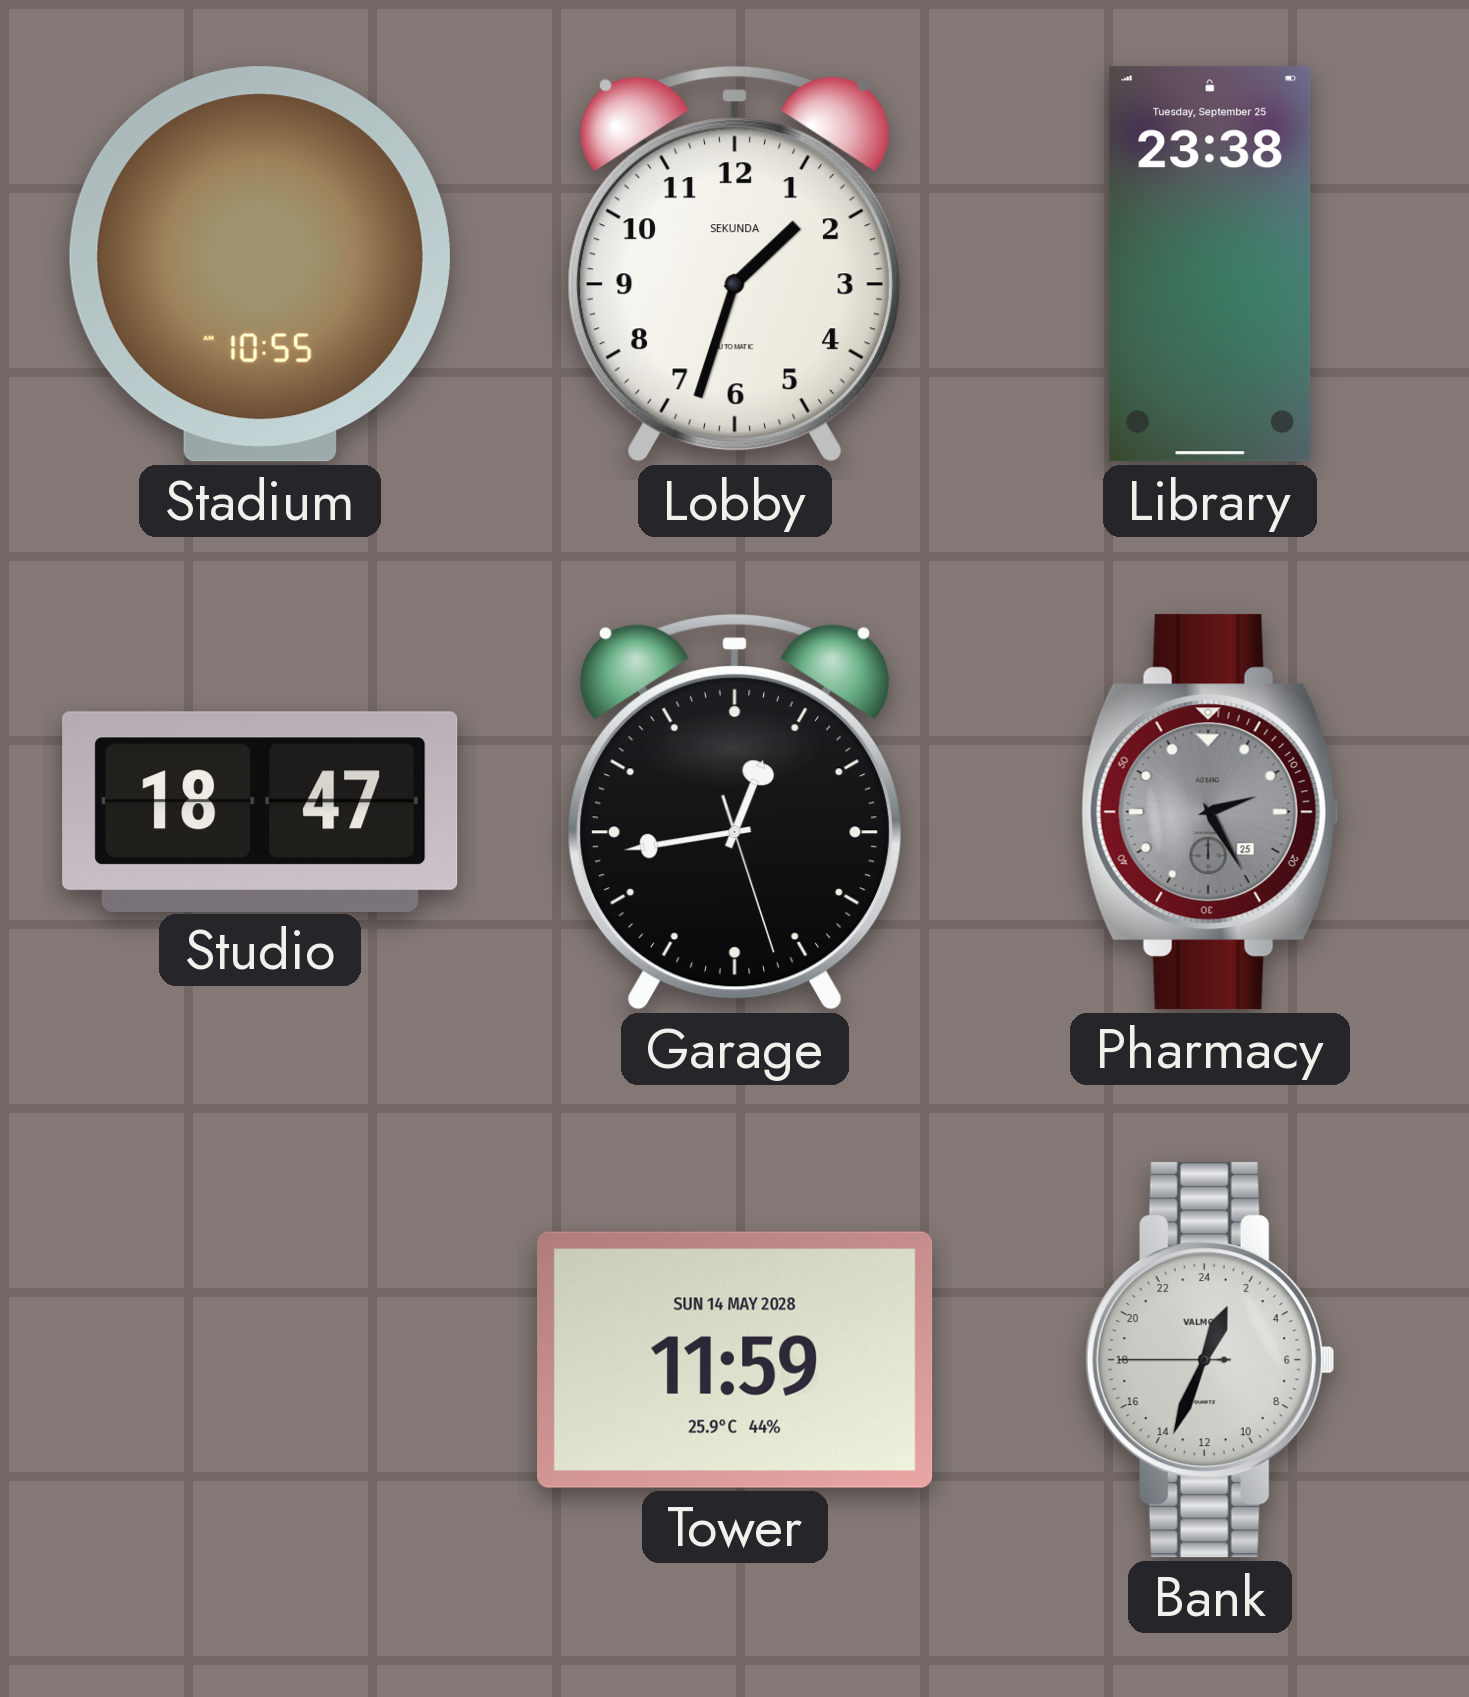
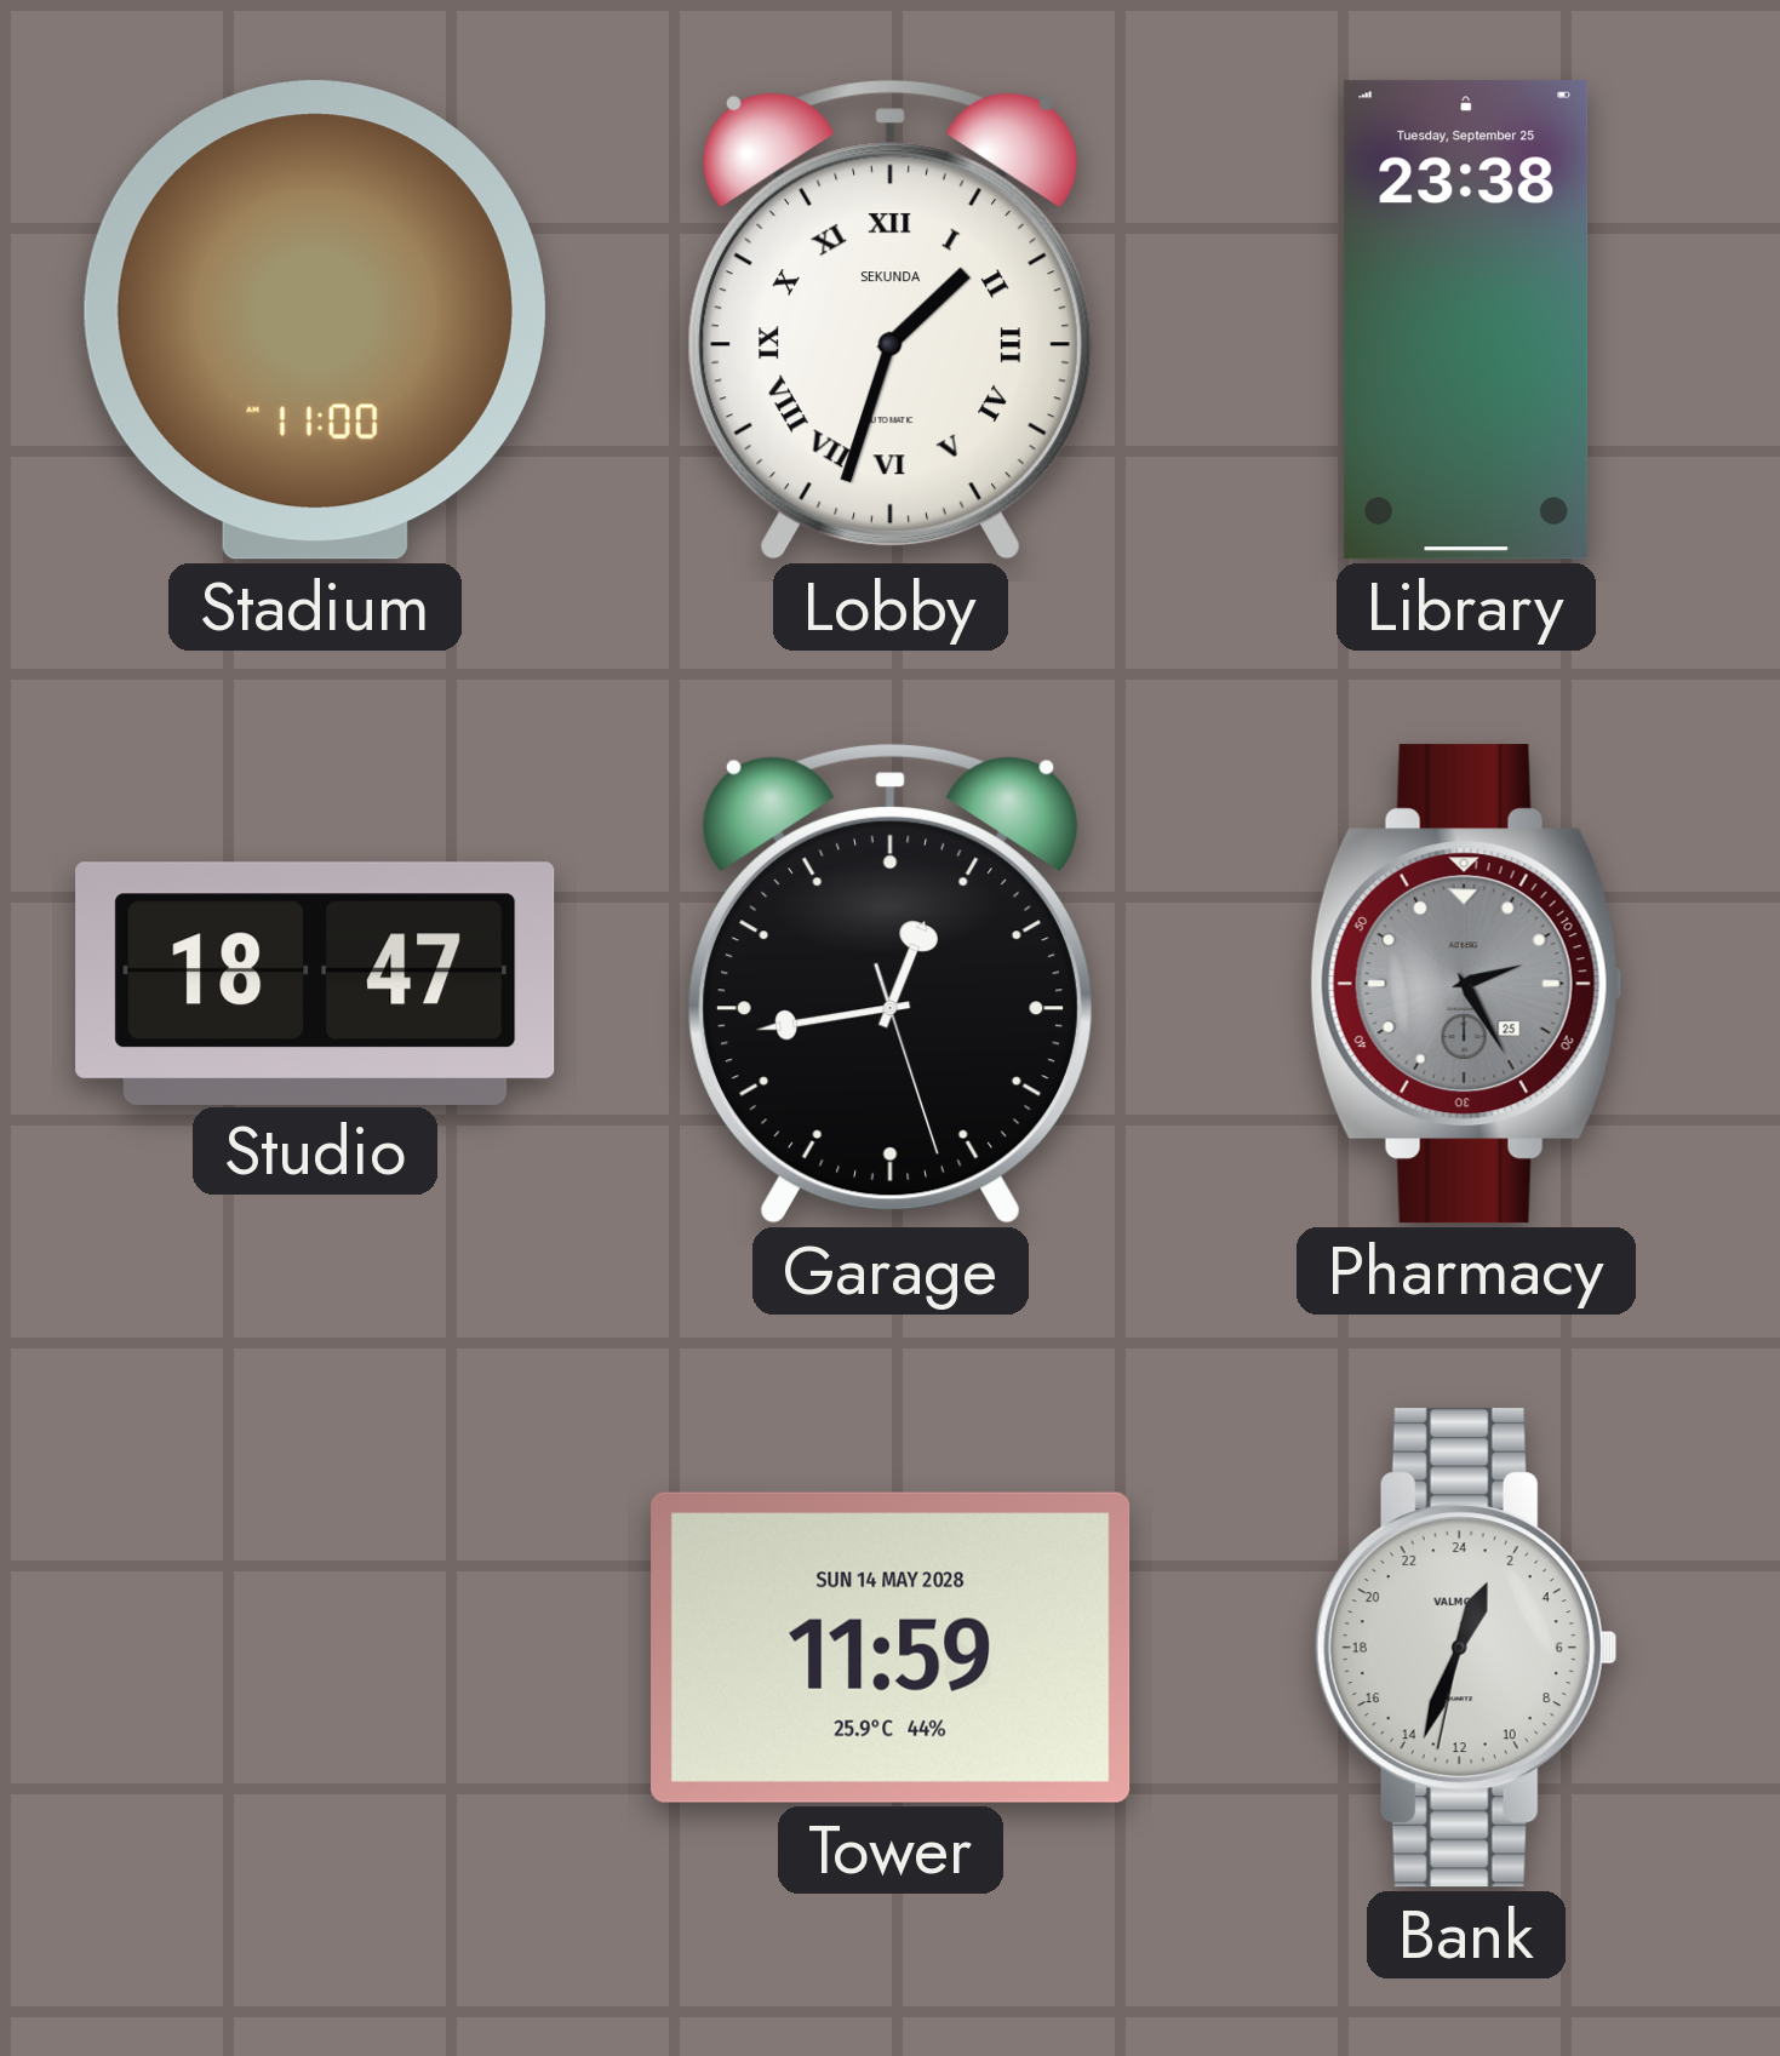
Stadium: 10:55 -> 11:00 (315, 320)
Lobby numerals: Arabic -> Roman (891, 320)
Bank: 1:33:45 -> 1:33:32 (1466, 1648)
